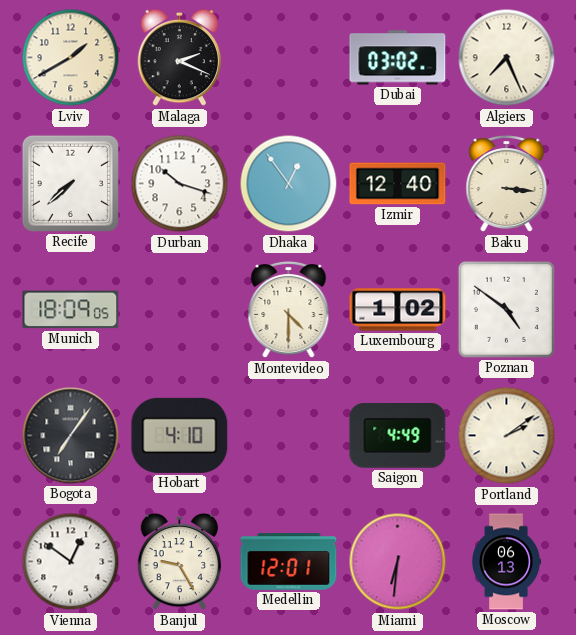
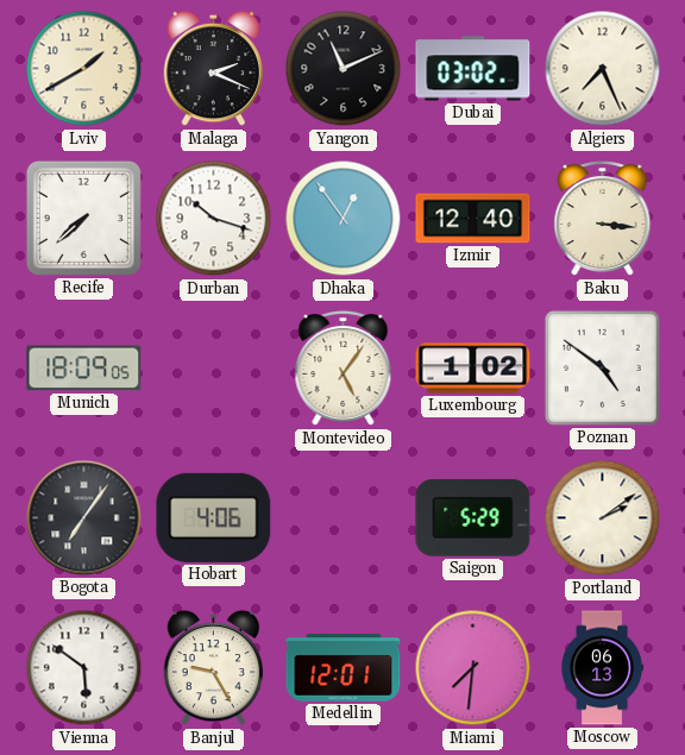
Yangon: none -> 11:11 (344, 69)
Montevideo: 4:30 -> 5:06 (344, 369)
Hobart: 4:10 -> 4:06 (214, 517)
Saigon: 4:49 -> 5:29 (473, 518)
Vienna: 12:51 -> 5:51 (84, 668)
Miami: 6:31 -> 7:31 (473, 668)
